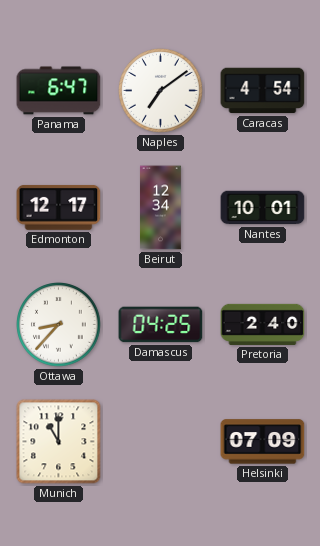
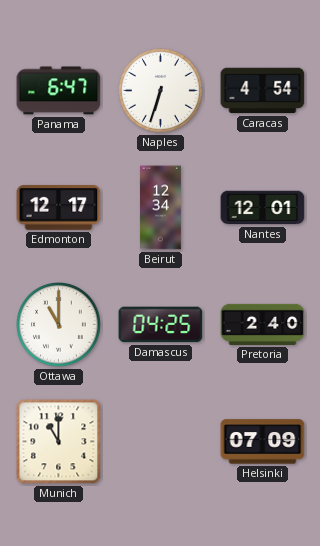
Naples: 7:09 -> 6:33 (161, 91)
Nantes: 10:01 -> 12:01 (263, 208)
Ottawa: 8:37 -> 11:00 (59, 325)
